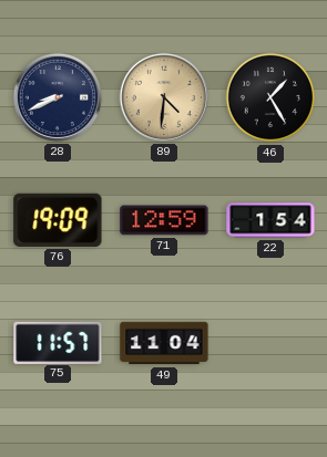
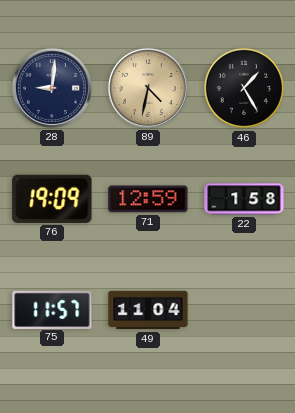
28: 8:41 -> 9:01 (52, 88)
89: 4:31 -> 4:32 (148, 88)
22: 1:54 -> 1:58 (244, 199)
